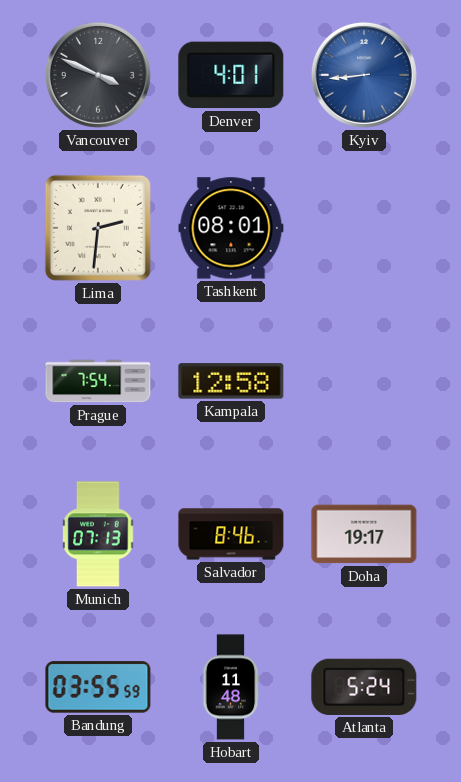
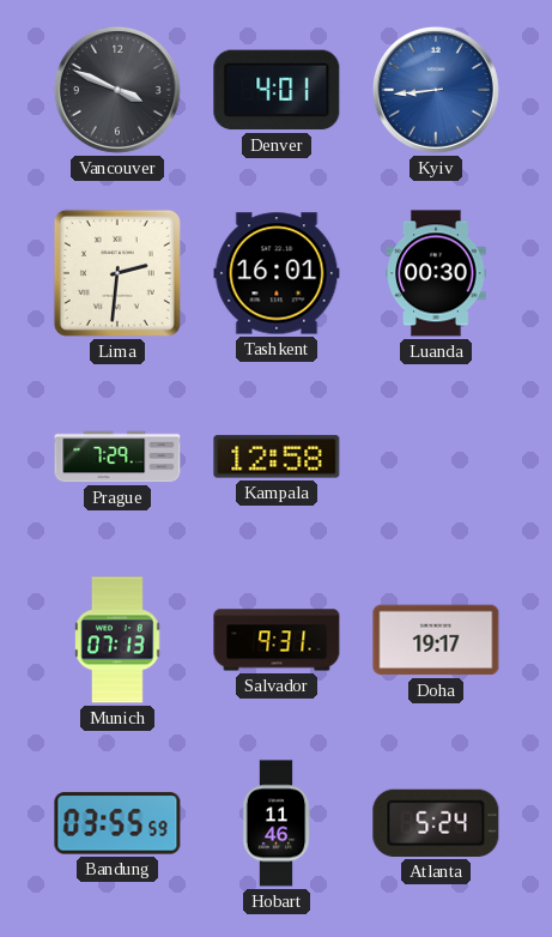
Tashkent: 08:01 -> 16:01 (277, 273)
Luanda: none -> 00:30 (436, 273)
Prague: 7:54 -> 7:29 (117, 457)
Salvador: 8:46 -> 9:31 (277, 640)
Hobart: 11:48 -> 11:46 (277, 823)
